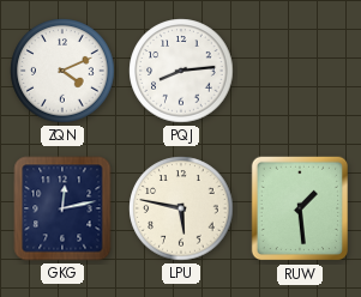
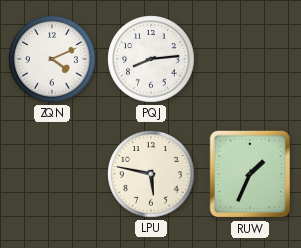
GKG: 12:13 -> none (62, 208)
RUW: 1:29 -> 1:34 (250, 174)
